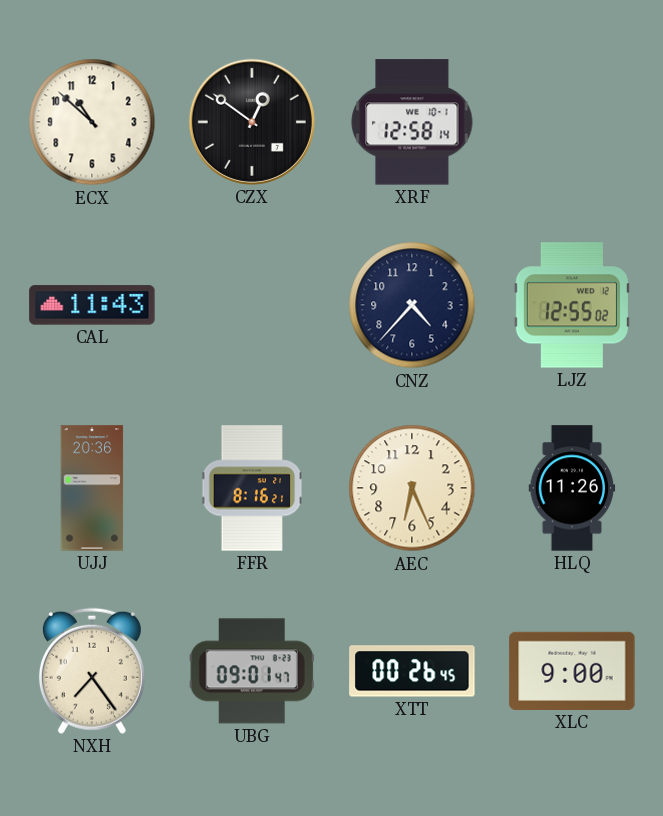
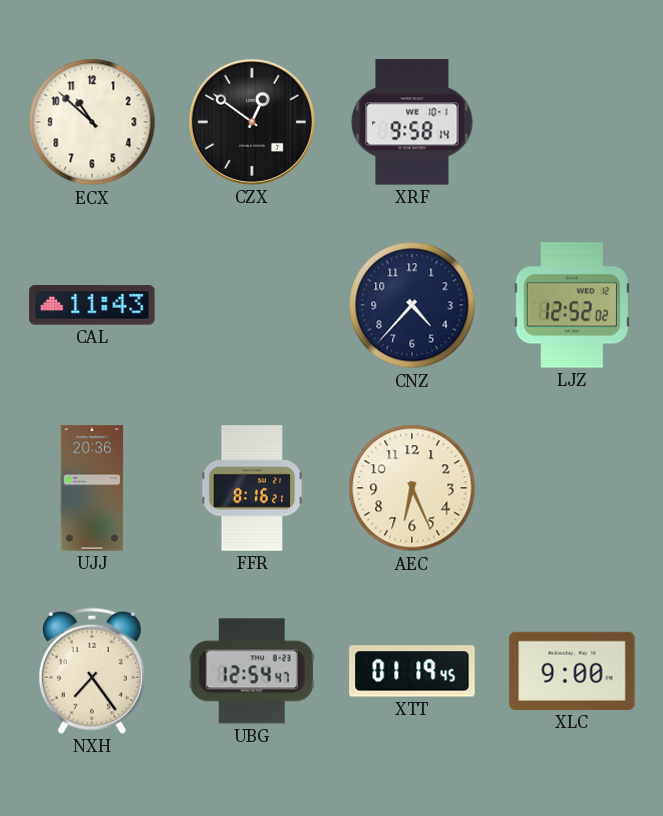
XRF: 12:58 -> 9:58 (412, 122)
LJZ: 12:55 -> 12:52 (572, 305)
HLQ: 11:26 -> none (572, 488)
UBG: 09:01 -> 12:54 (252, 671)
XTT: 00:26 -> 01:19 (412, 671)
